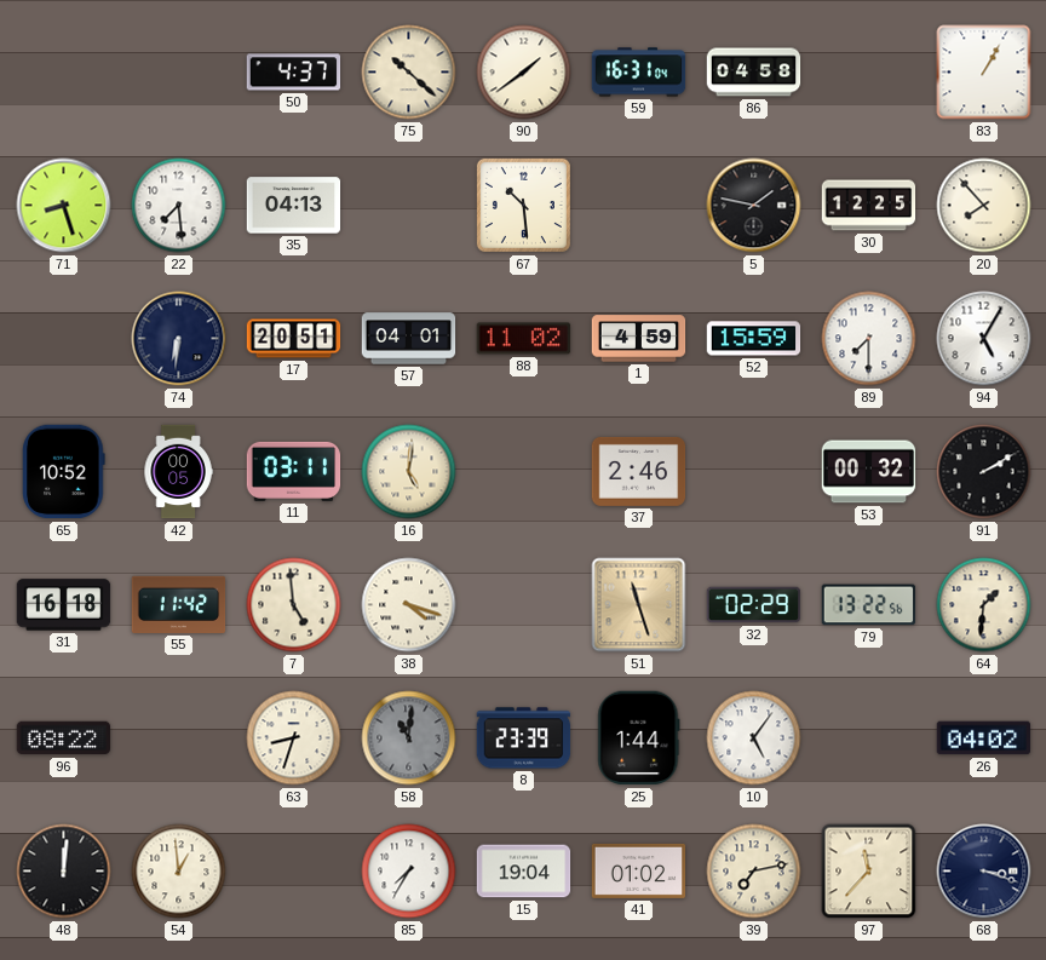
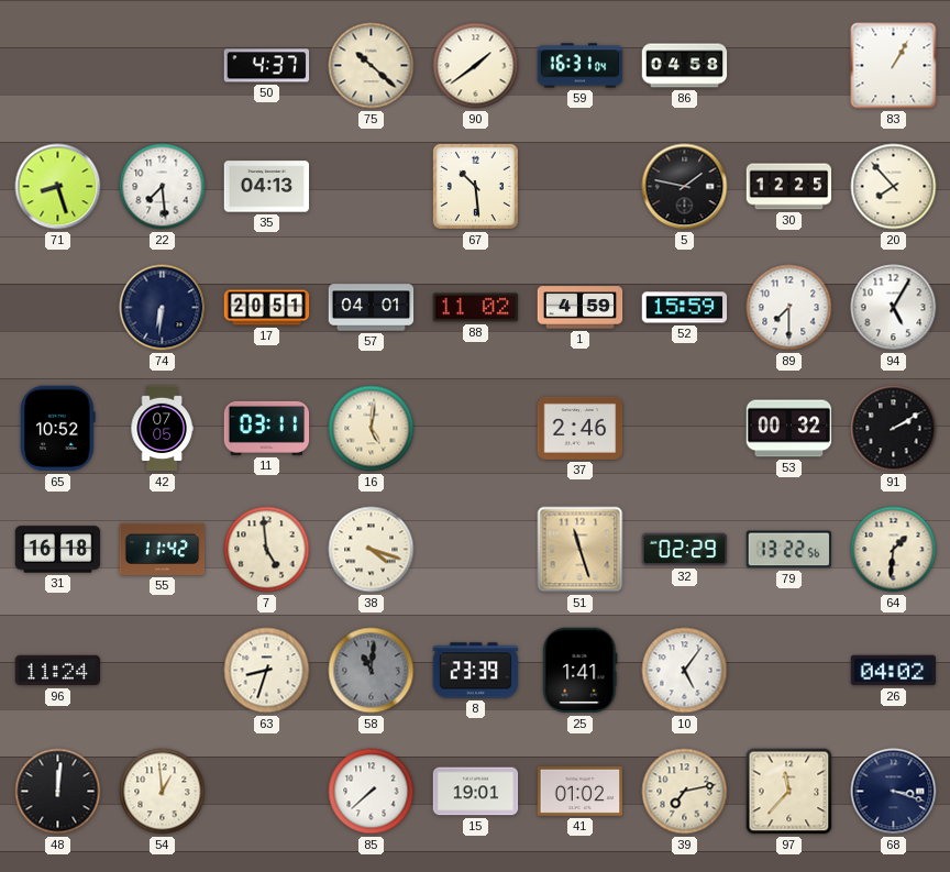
42: 00:05 -> 07:05 (162, 429)
96: 08:22 -> 11:24 (58, 671)
25: 1:44 -> 1:41 (581, 671)
85: 7:35 -> 7:38 (372, 792)
15: 19:04 -> 19:01 (476, 792)
